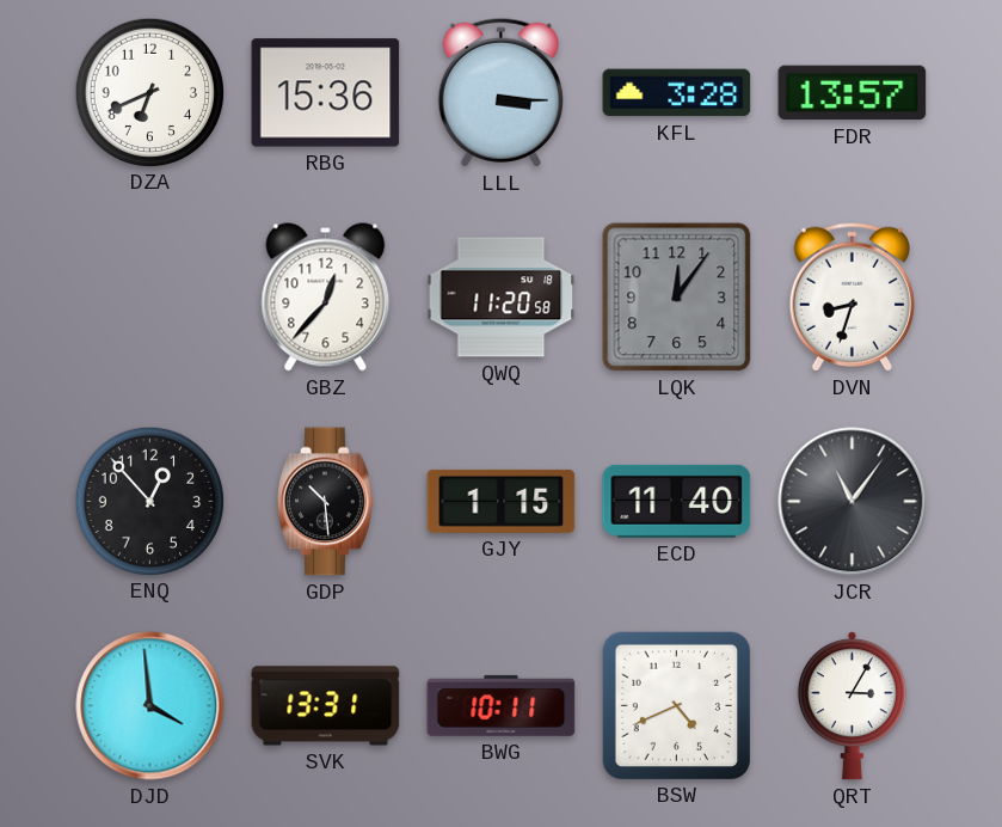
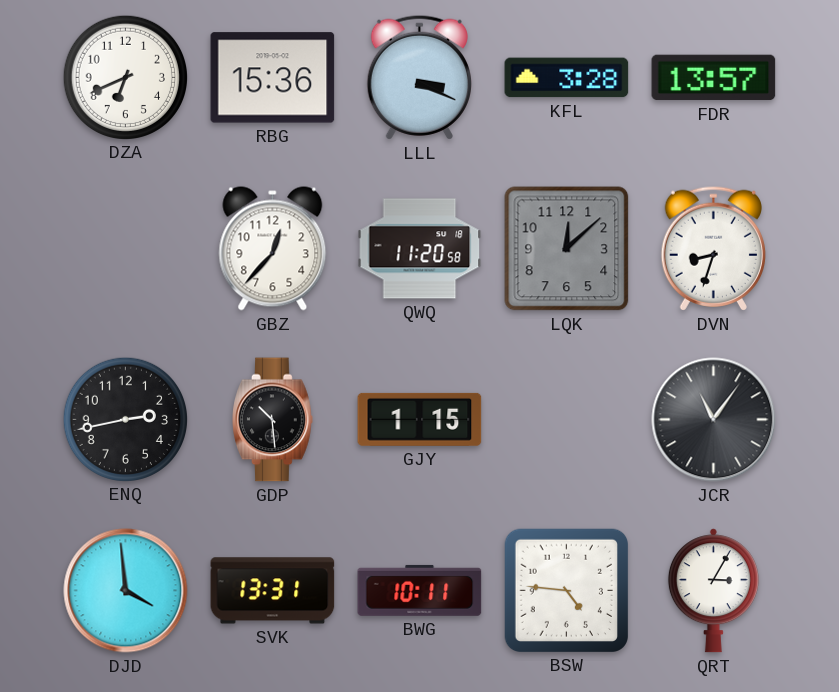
LLL: 3:15 -> 3:19 (419, 77)
LQK: 12:06 -> 12:08 (567, 249)
ENQ: 12:53 -> 2:43 (125, 419)
ECD: 11:40 -> none (677, 501)
BSW: 4:41 -> 4:46 (566, 590)
